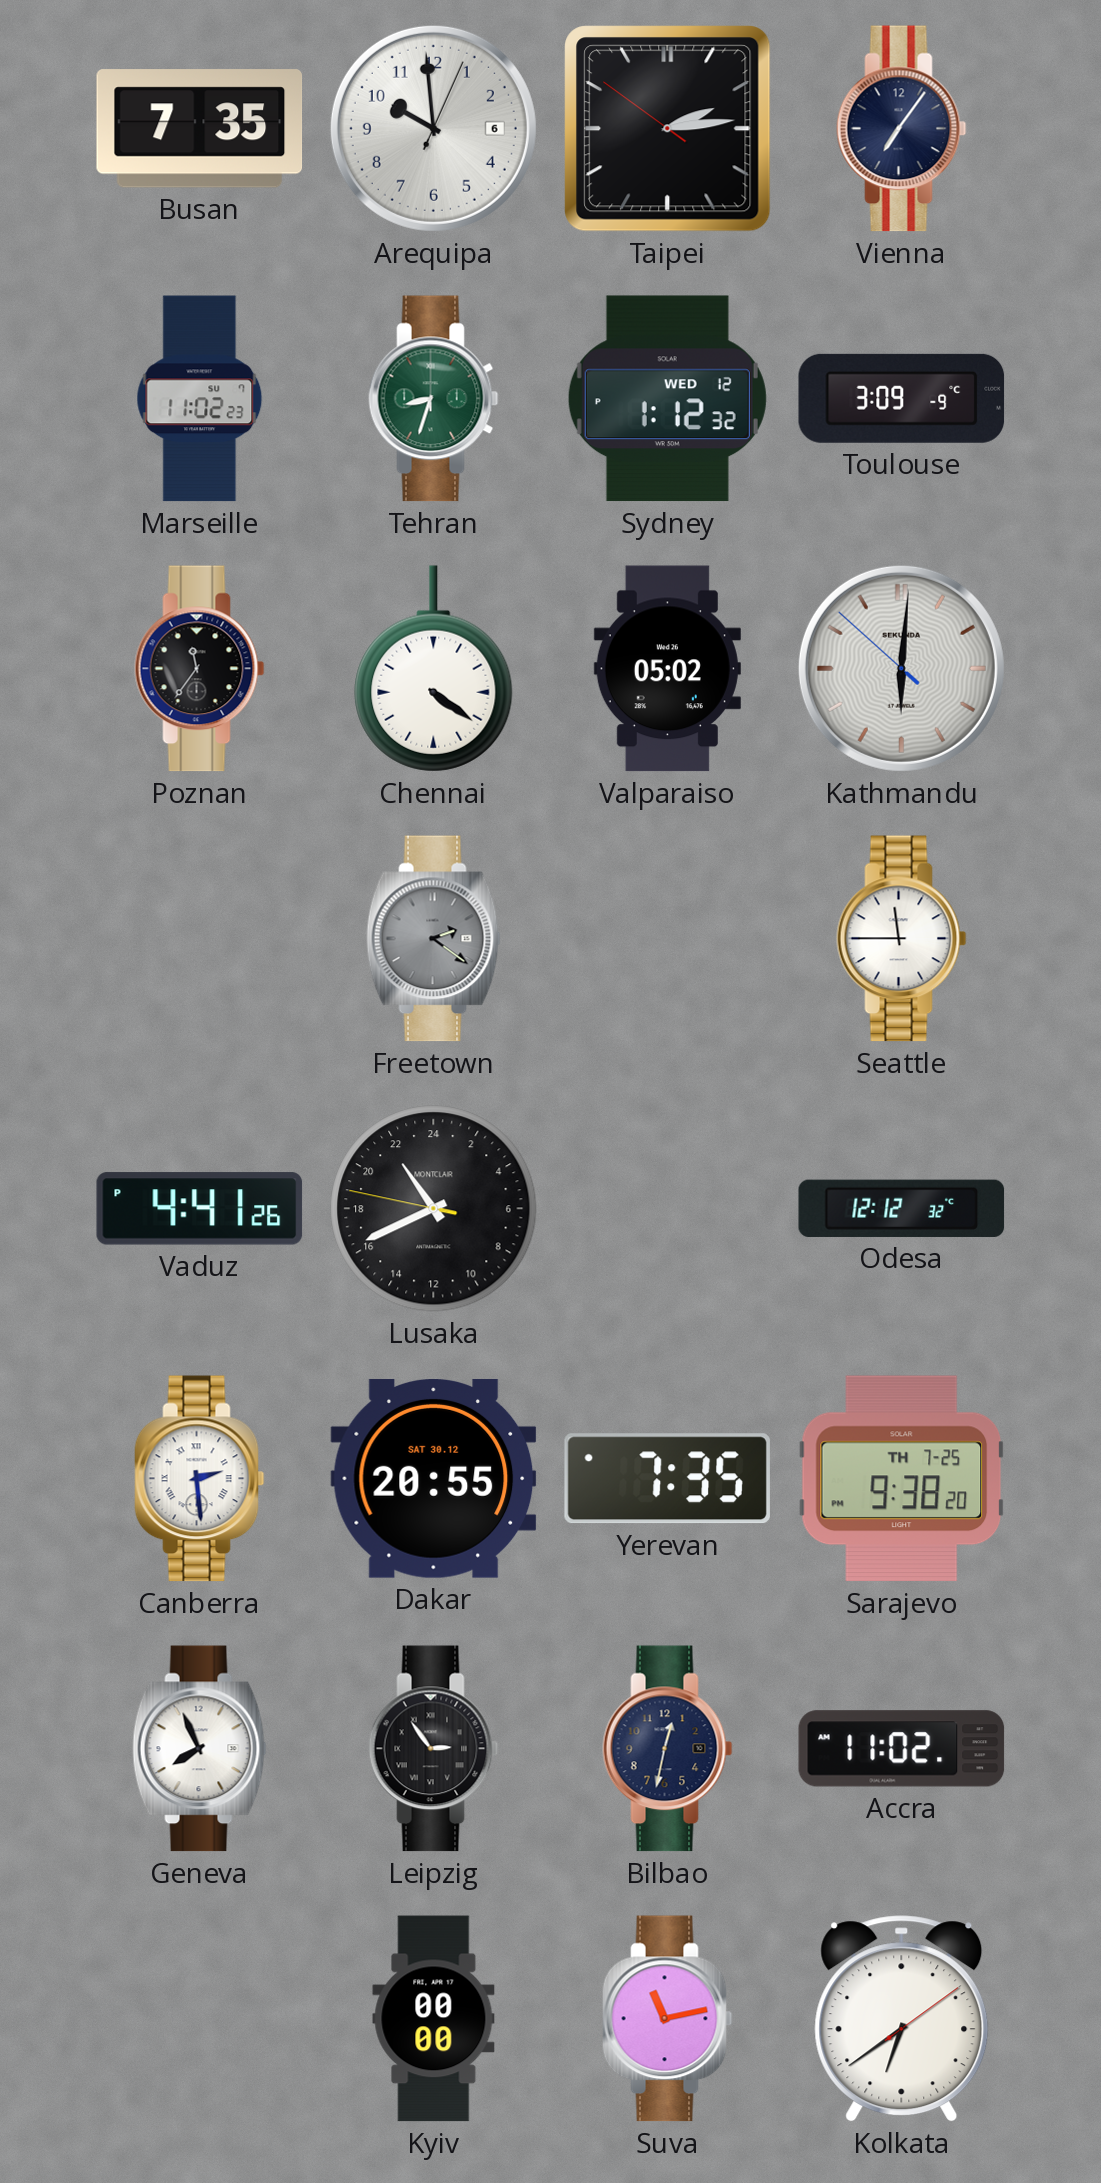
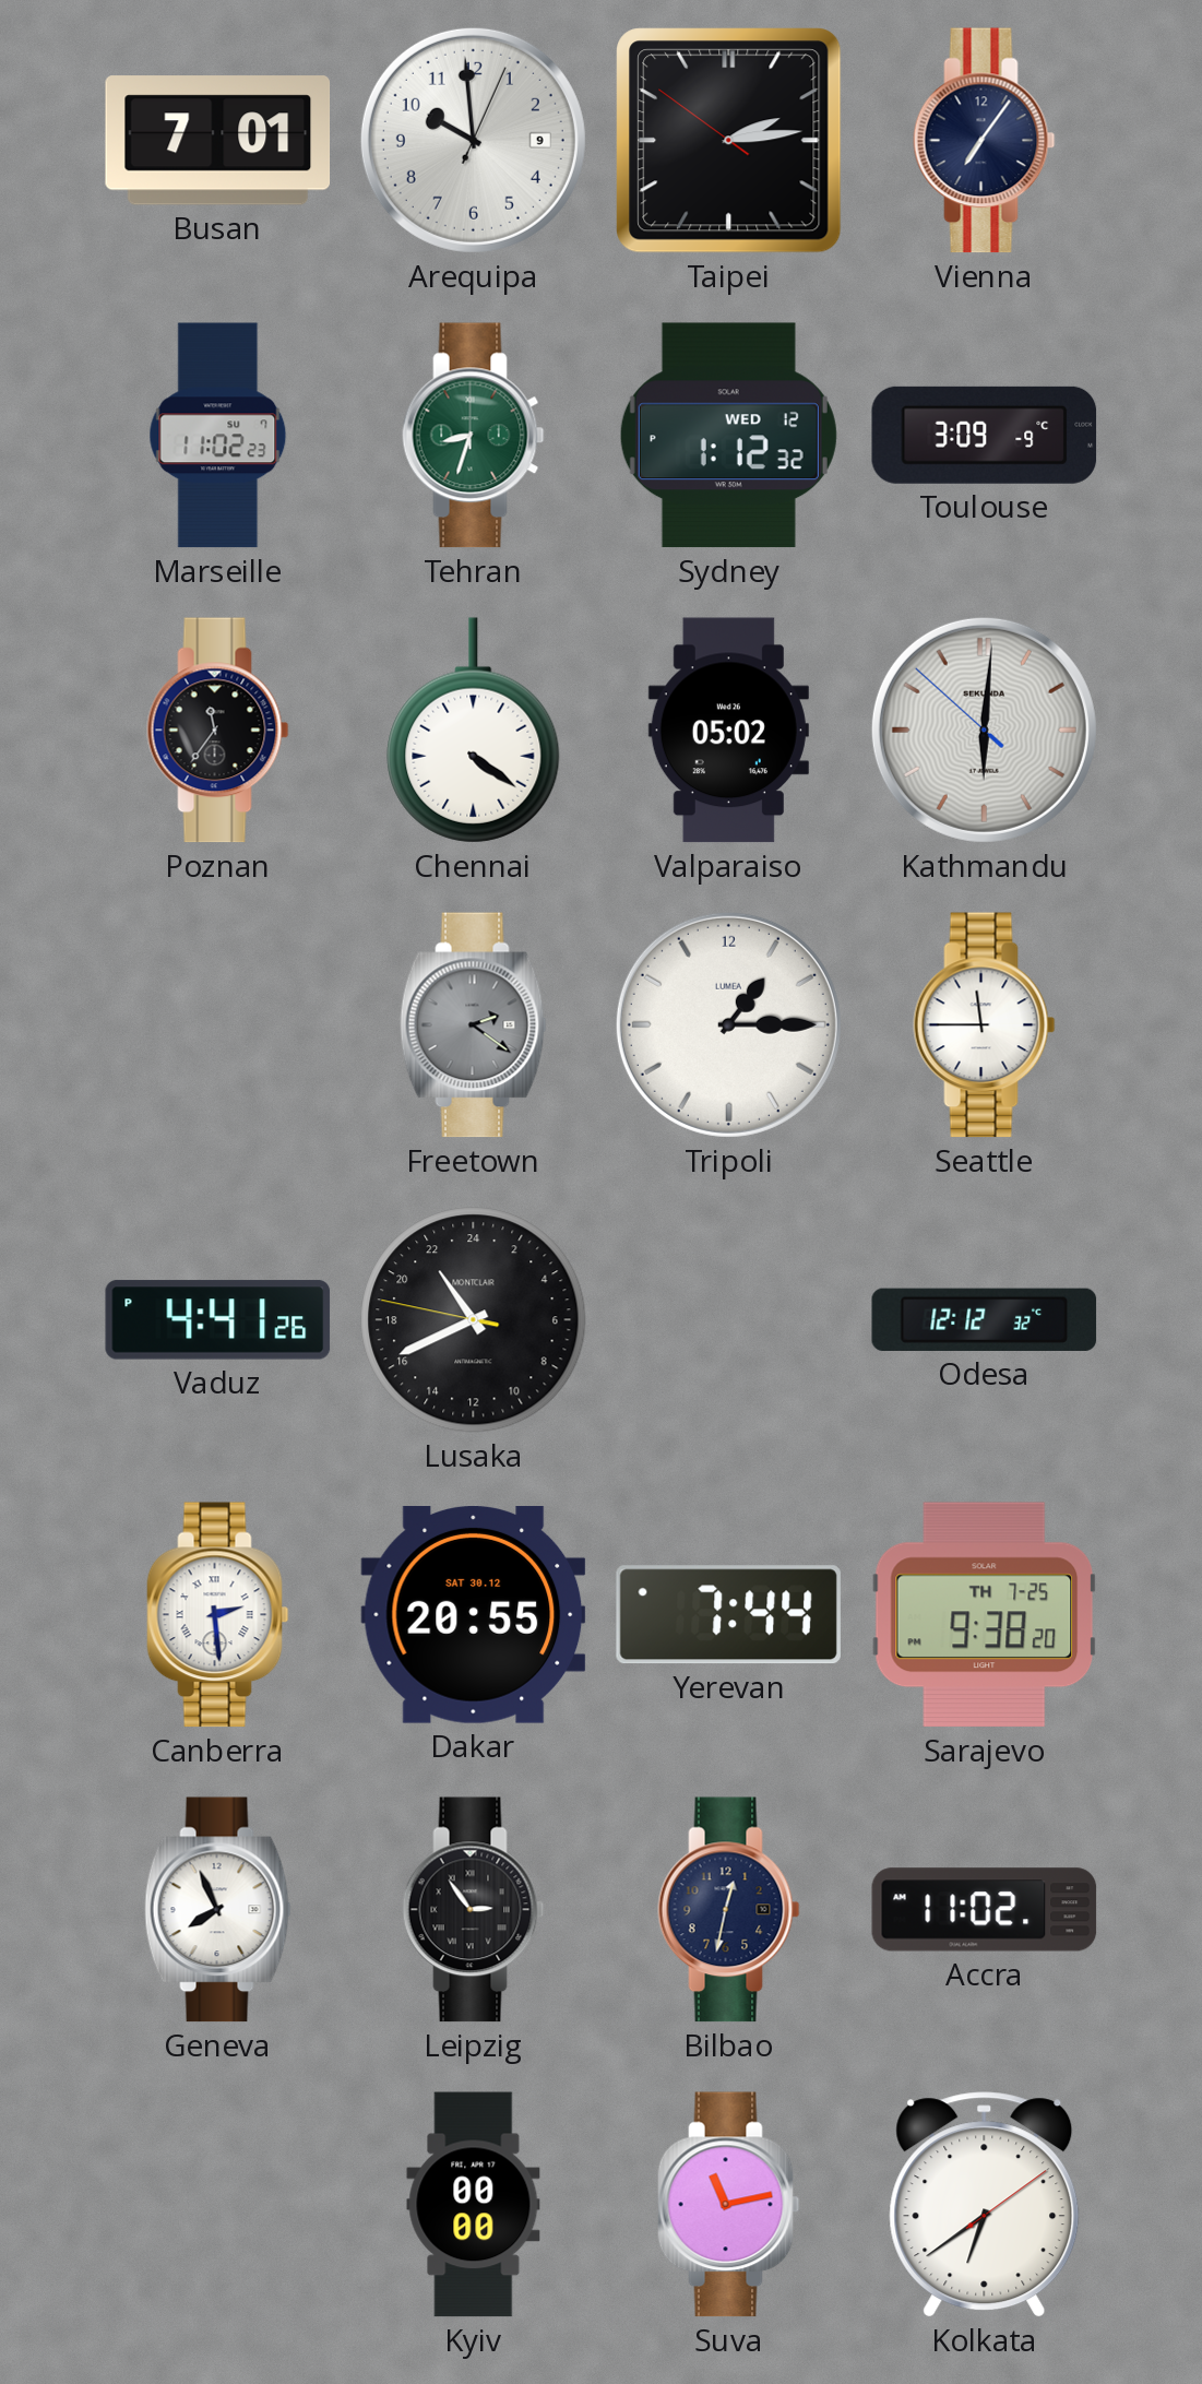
Busan: 7:35 -> 7:01 (218, 141)
Arequipa date: 6 -> 9 (473, 140)
Tripoli: none -> 1:15 (728, 1024)
Yerevan: 7:35 -> 7:44 (728, 1615)
